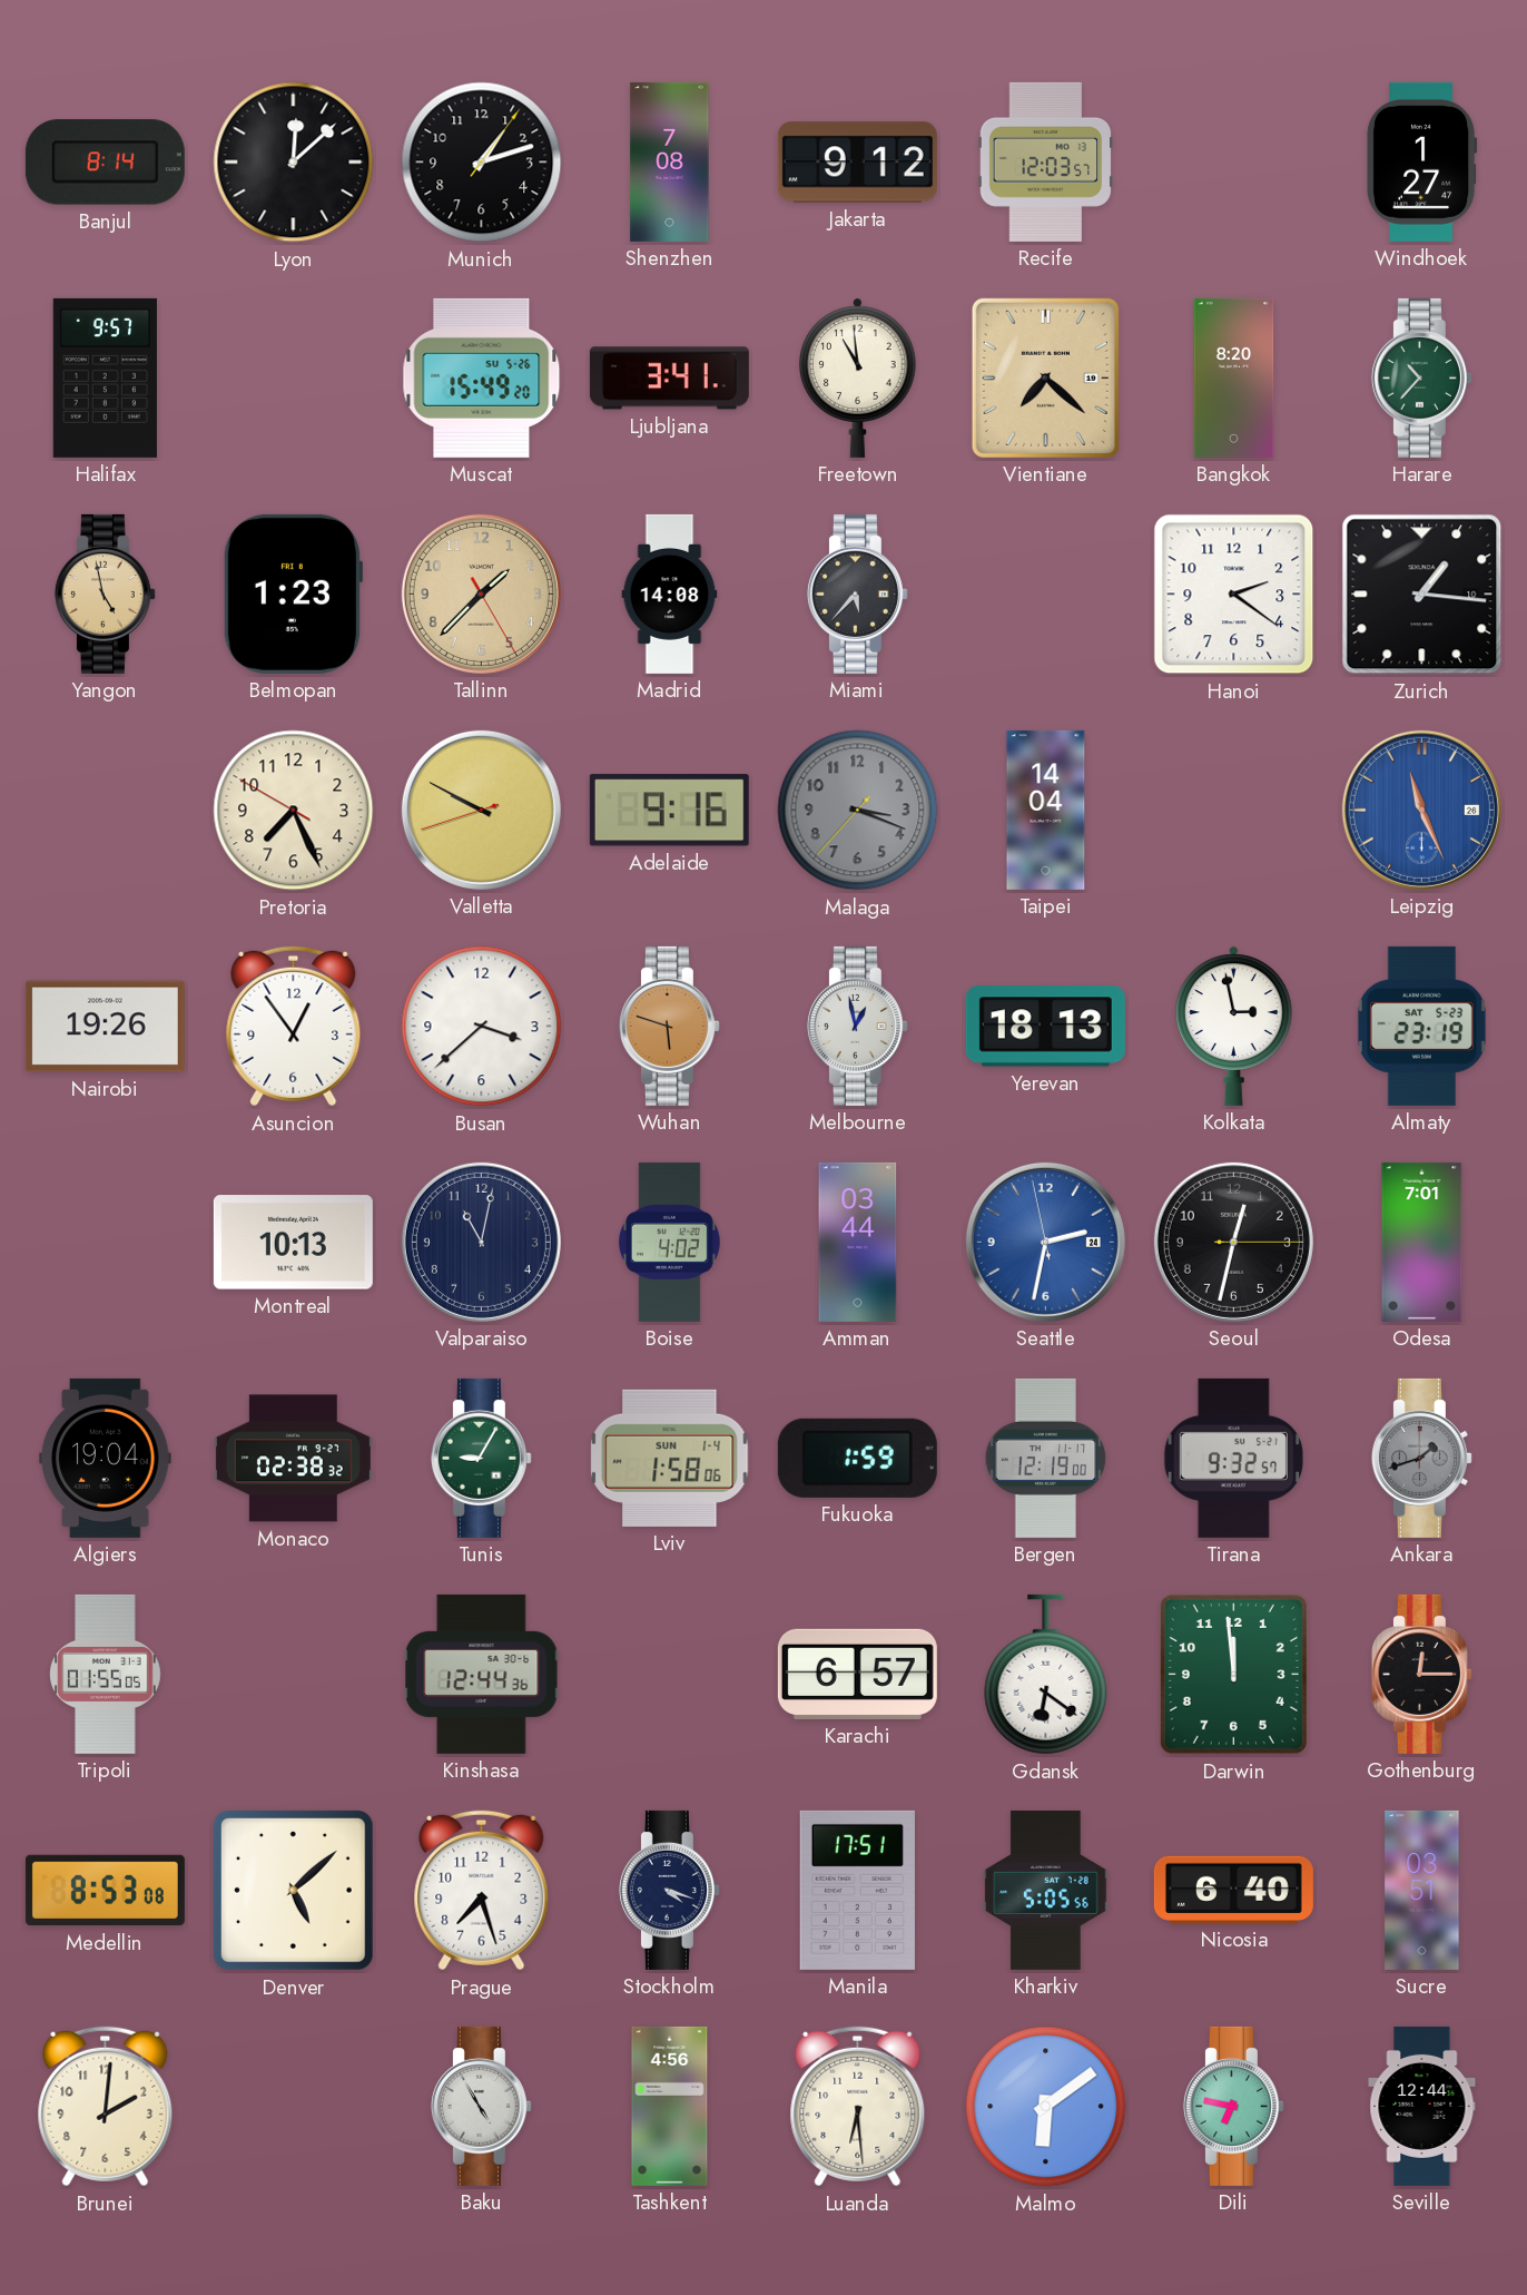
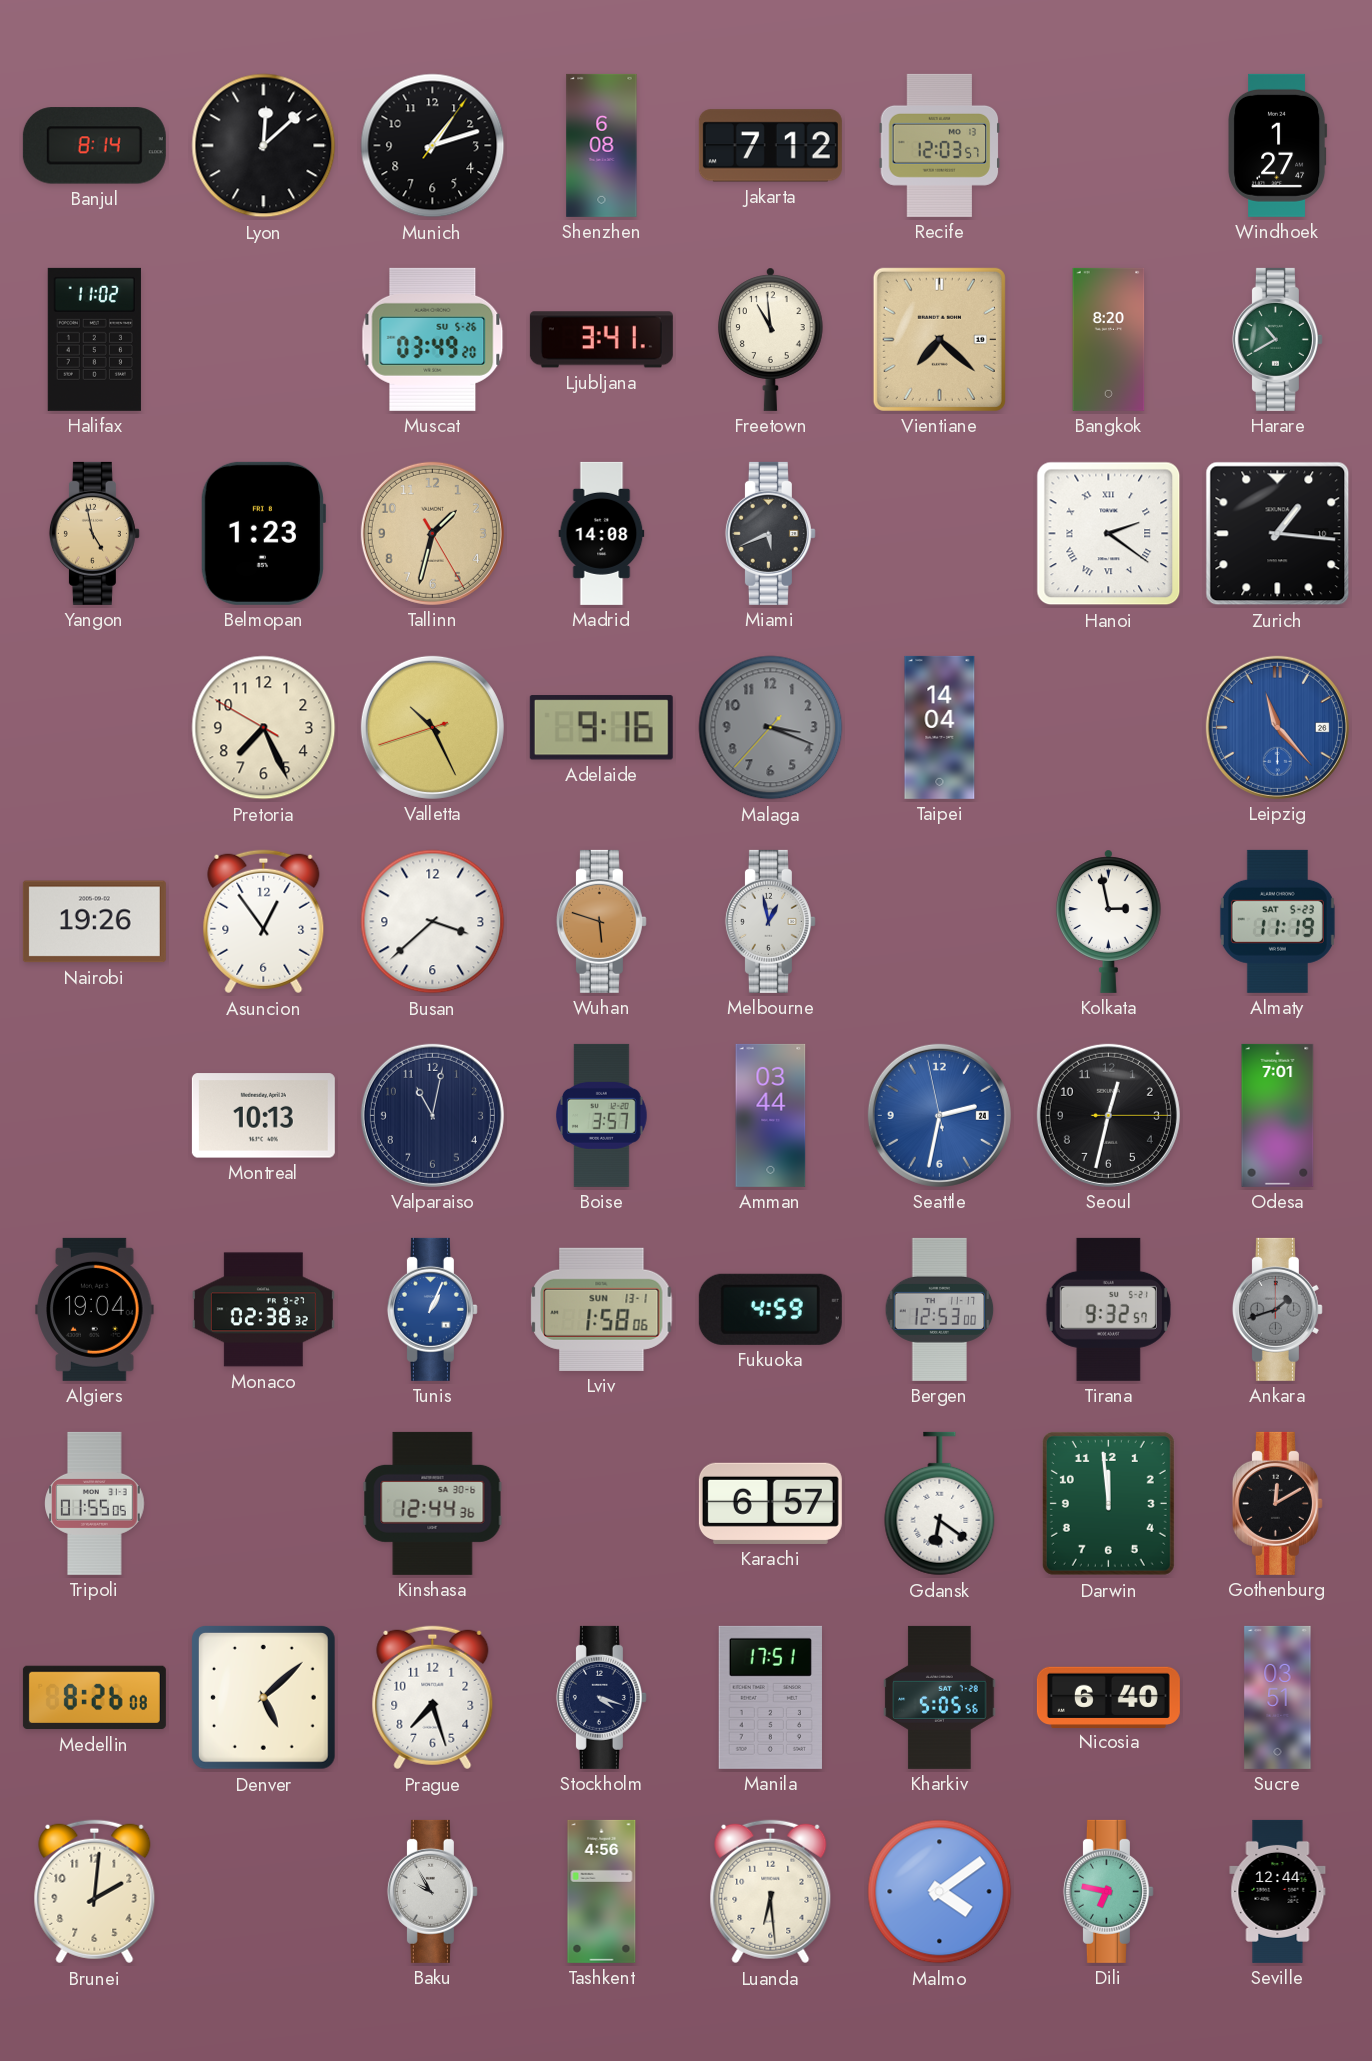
Shenzhen: 7:08 -> 6:08 (602, 145)
Jakarta: 9:12 -> 7:12 (770, 146)
Halifax: 9:57 -> 11:02 (94, 339)
Muscat: 15:49 -> 03:49 (433, 339)
Harare: 10:37 -> 10:40 (1277, 339)
Tallinn: 1:37 -> 1:32 (432, 533)
Miami: 5:37 -> 5:41 (770, 533)
Hanoi numerals: Arabic -> Roman (1109, 534)
Valletta: 9:49 -> 10:25 (432, 727)
Leipzig: 11:26 -> 11:23 (1277, 727)
Yerevan: 18:13 -> none (1045, 1027)
Almaty: 23:19 -> 11:19 (1277, 921)
Boise: 4:02 -> 3:57 (602, 1115)
Tunis: 9:05 -> 1:04 (432, 1309)
Tunis dial: green -> blue (432, 1309)
Lviv date: SUN 1-4 -> SUN 13-1 (602, 1309)
Fukuoka: 1:59 -> 4:59 (770, 1309)
Bergen: 12:19 -> 12:53 (940, 1309)
Gothenburg: 12:15 -> 12:10 (1277, 1503)
Medellin: 8:53 -> 8:26 (94, 1698)
Baku: 4:55 -> 9:55 (432, 1891)
Malmo: 6:09 -> 4:09 (940, 1892)
